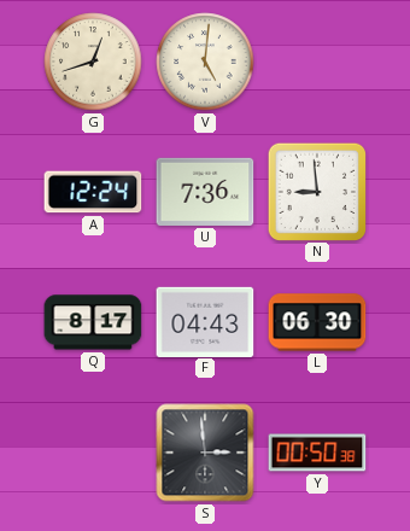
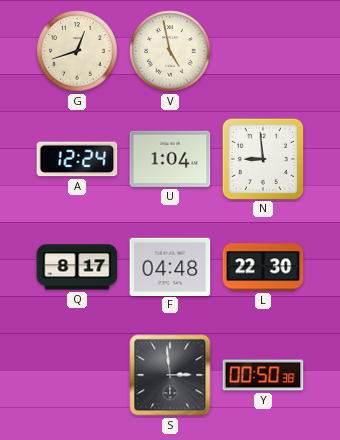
V: 5:01 -> 4:58 (170, 51)
U: 7:36 -> 1:04 (170, 159)
F: 04:43 -> 04:48 (170, 266)
L: 06:30 -> 22:30 (263, 267)
